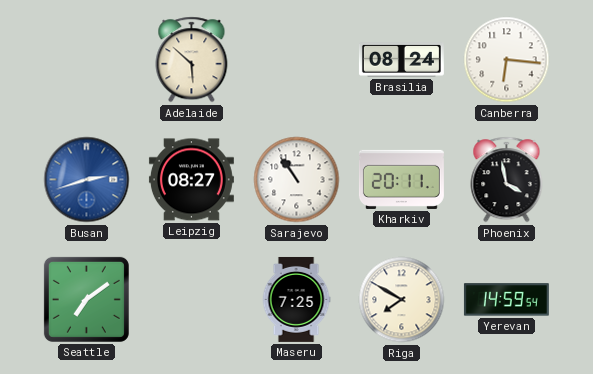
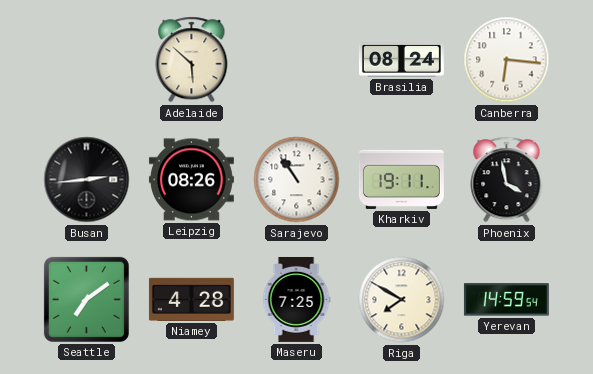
Busan: 2:42 -> 2:44 (87, 180)
Busan dial: blue -> black (87, 180)
Leipzig: 08:27 -> 08:26 (191, 180)
Kharkiv: 20:11 -> 19:11 (401, 179)
Niamey: none -> 4:28 (191, 299)
